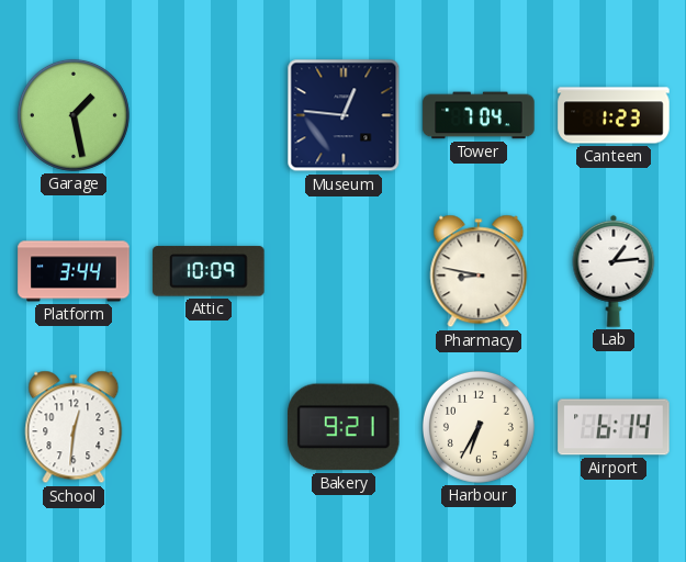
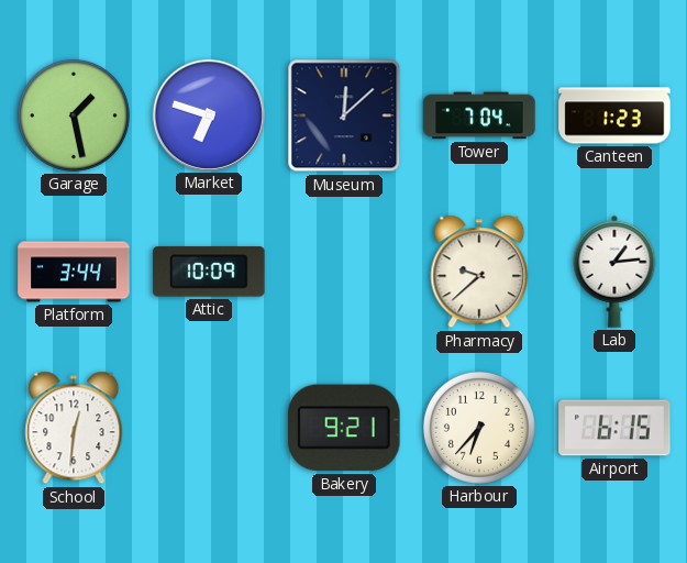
Market: none -> 6:48 (208, 114)
Museum: 12:46 -> 12:08 (344, 115)
Pharmacy: 8:47 -> 9:38 (479, 272)
Harbour: 6:35 -> 6:37 (479, 428)
Airport: 6:14 -> 6:15 (614, 428)
